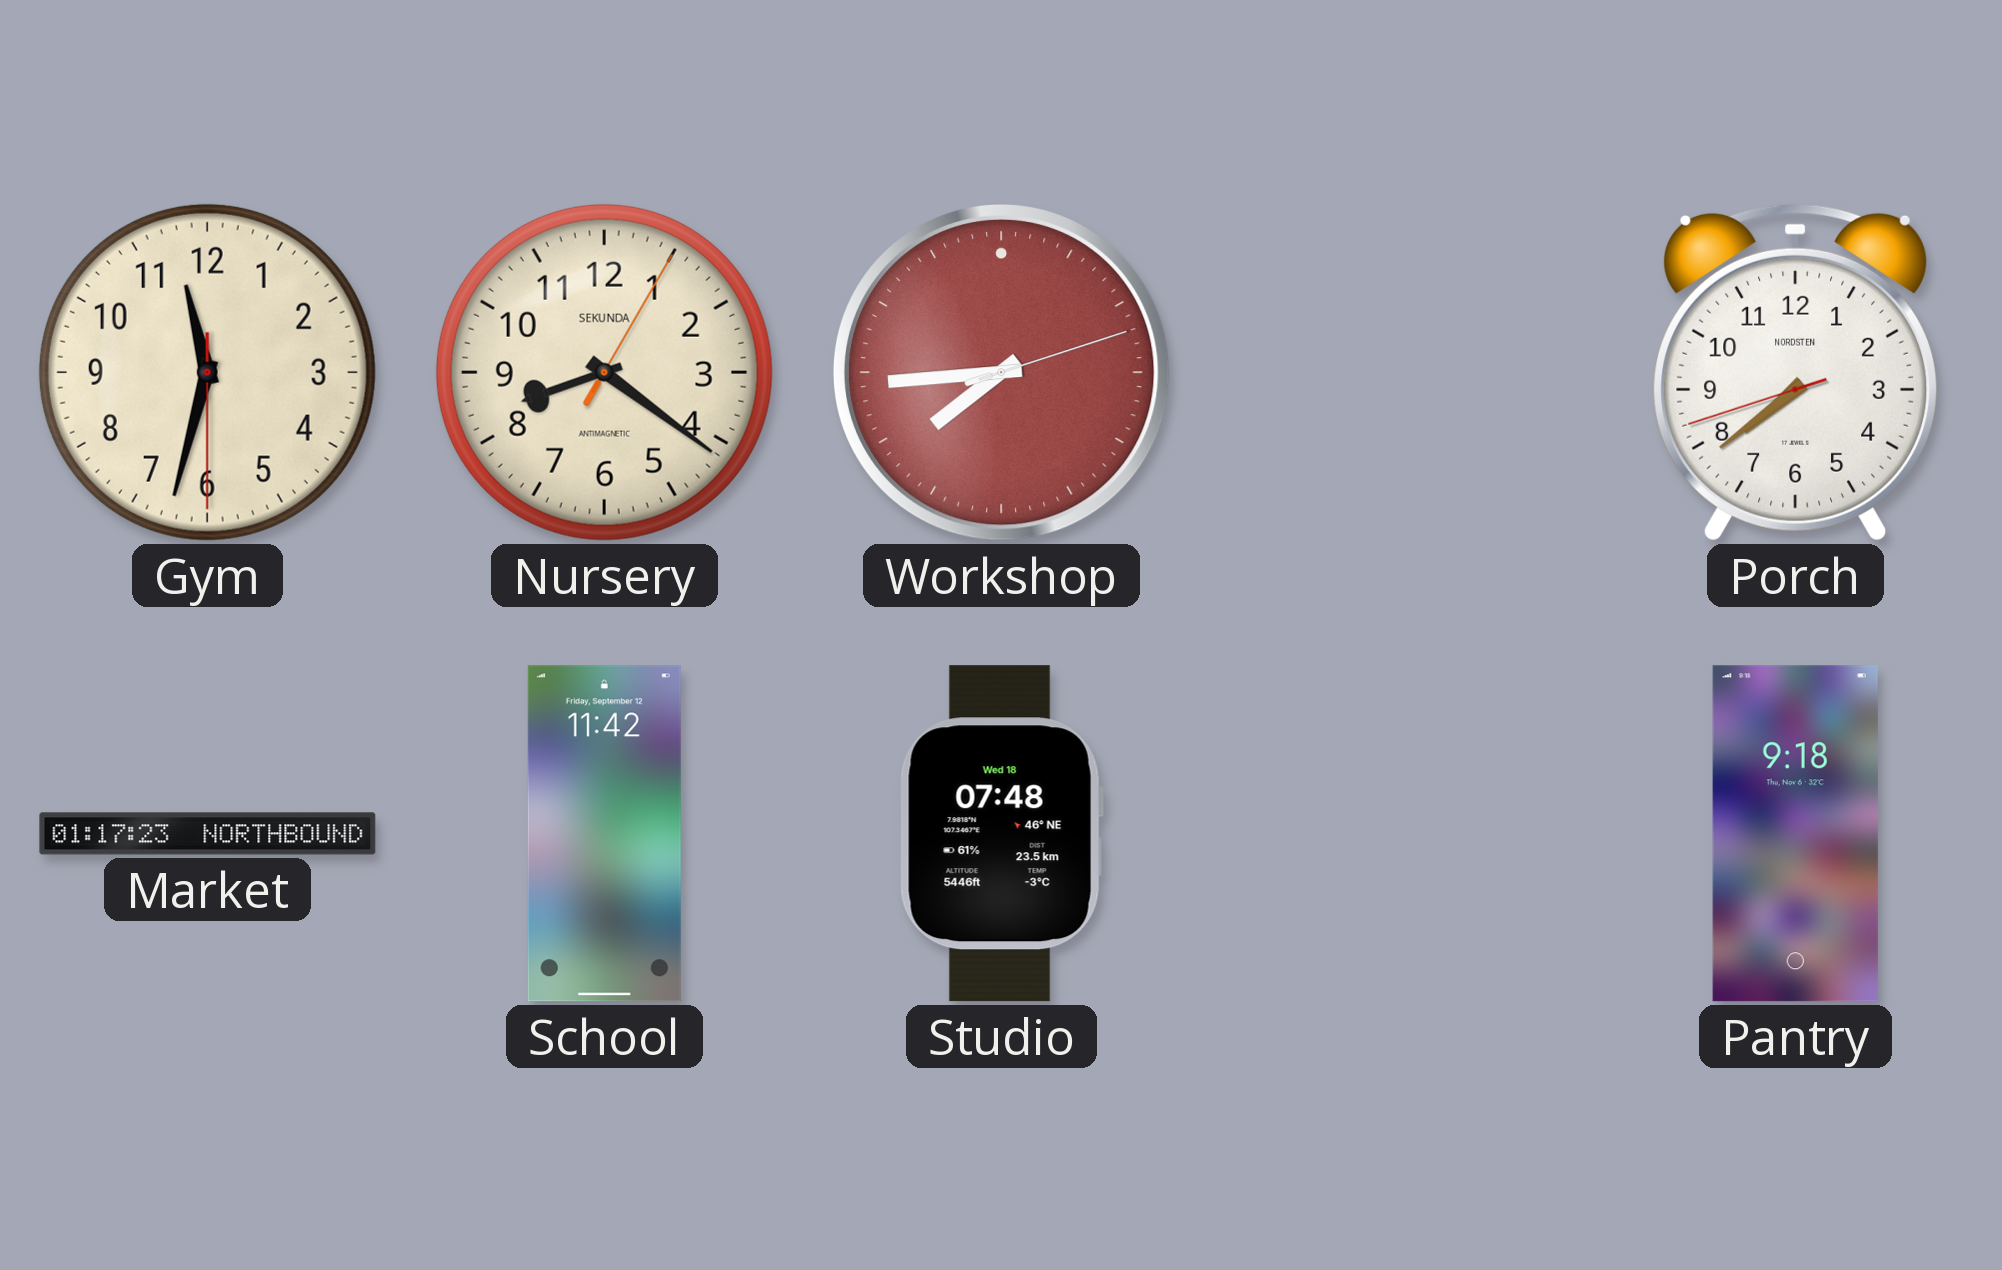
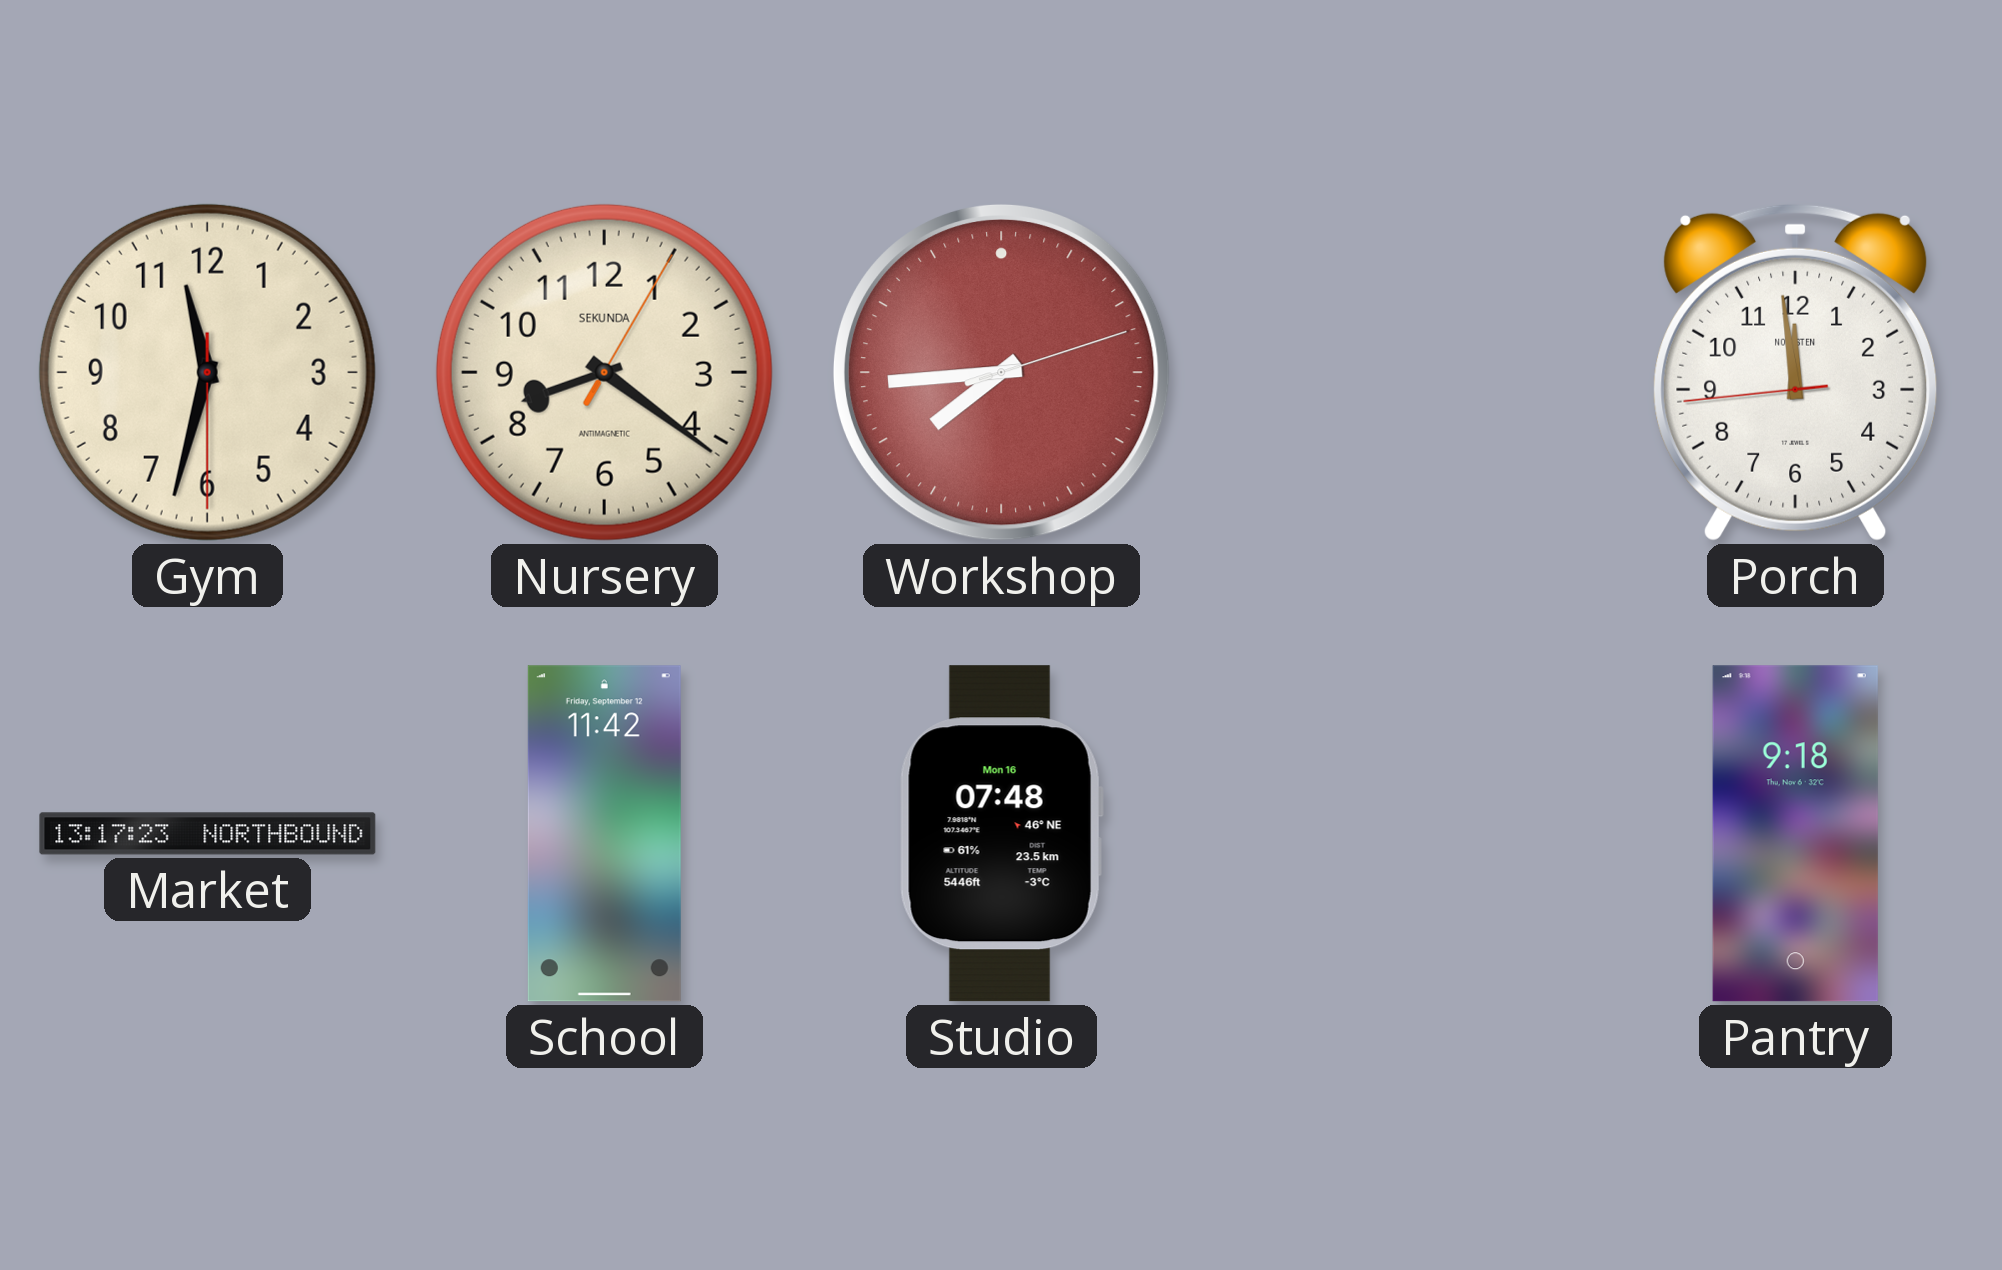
Porch: 7:38 -> 11:58 (1796, 372)
Market: 01:17 -> 13:17 (208, 834)
Studio date: Wed 18 -> Mon 16 (1001, 834)
